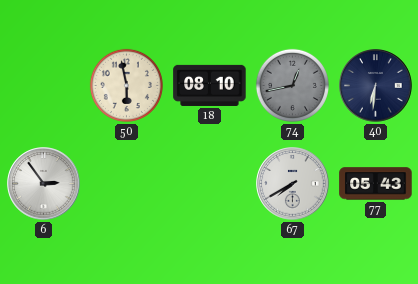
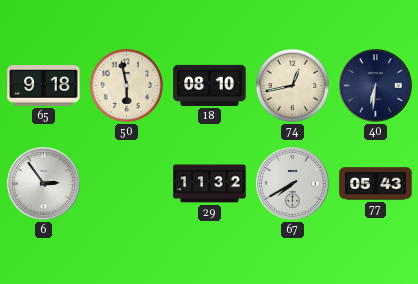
65: none -> 9:18 (44, 86)
74 dial: grey -> cream (292, 85)
29: none -> 11:32 (210, 184)
